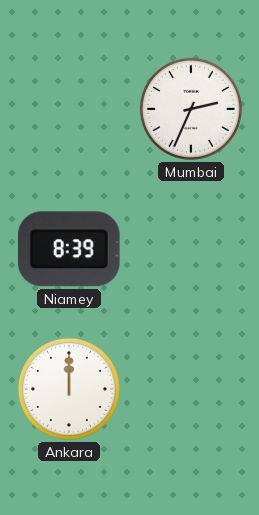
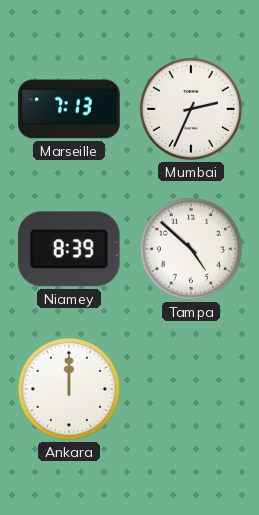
Marseille: none -> 7:13 (69, 109)
Tampa: none -> 4:52 (191, 249)
